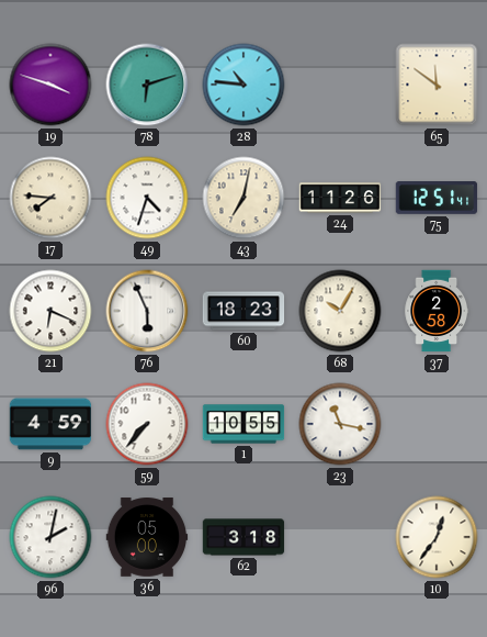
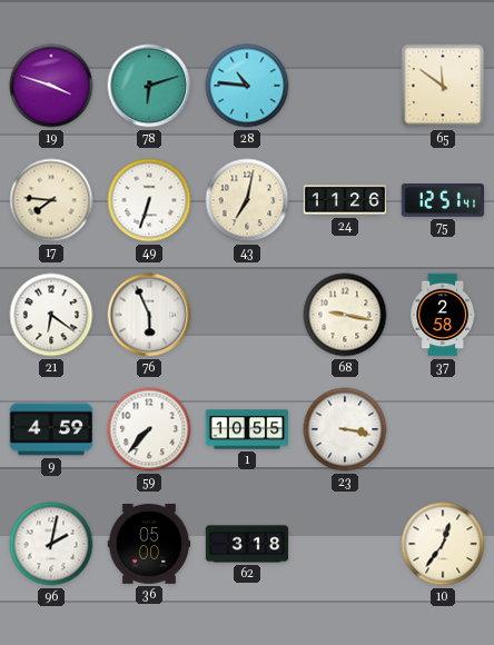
49: 4:33 -> 6:33 (149, 200)
21: 6:19 -> 6:21 (51, 315)
60: 18:23 -> none (243, 311)
68: 10:05 -> 9:17 (345, 315)
23: 11:17 -> 3:17 (345, 429)
